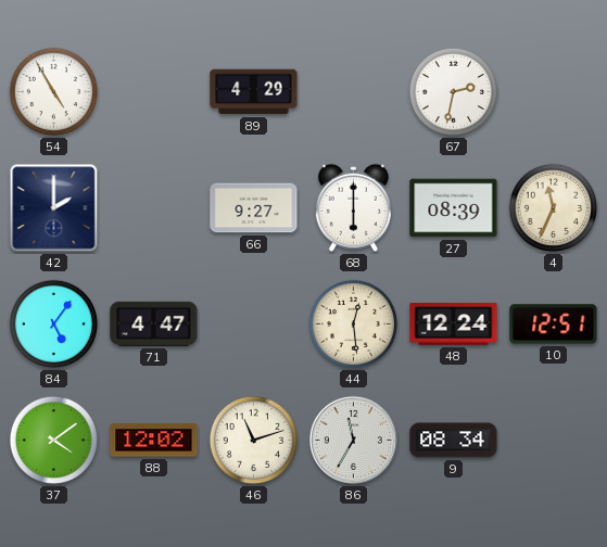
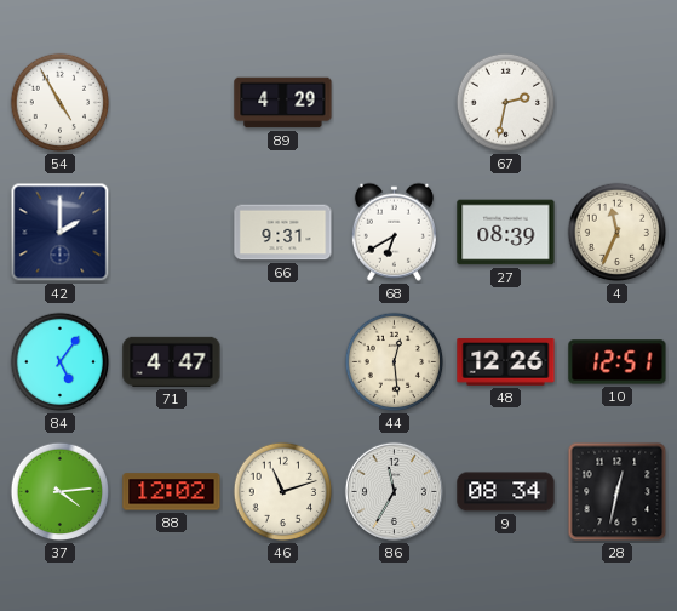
66: 9:27 -> 9:31 (283, 233)
68: 6:00 -> 6:40 (394, 232)
48: 12:24 -> 12:26 (506, 362)
37: 4:09 -> 4:14 (61, 492)
28: none -> 12:32 (618, 492)
